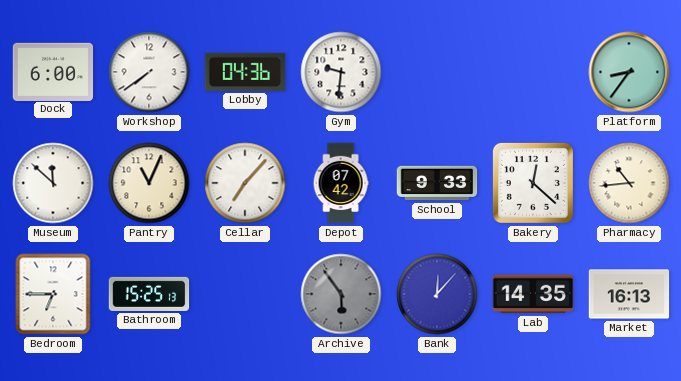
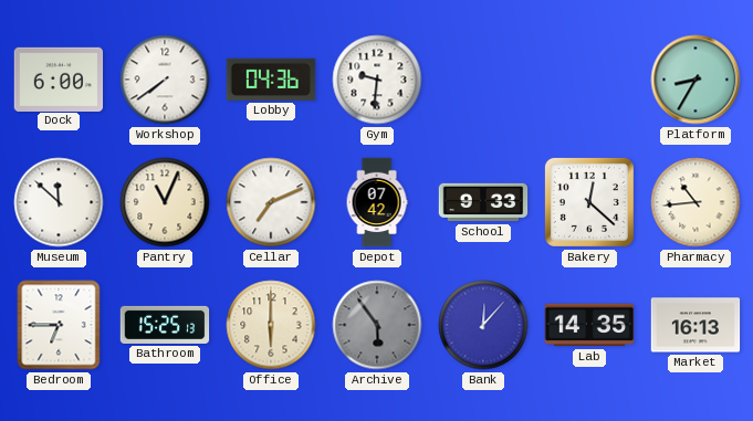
Platform: 8:36 -> 8:35 (696, 80)
Cellar: 7:07 -> 7:11 (271, 202)
Office: none -> 6:00 (271, 325)
